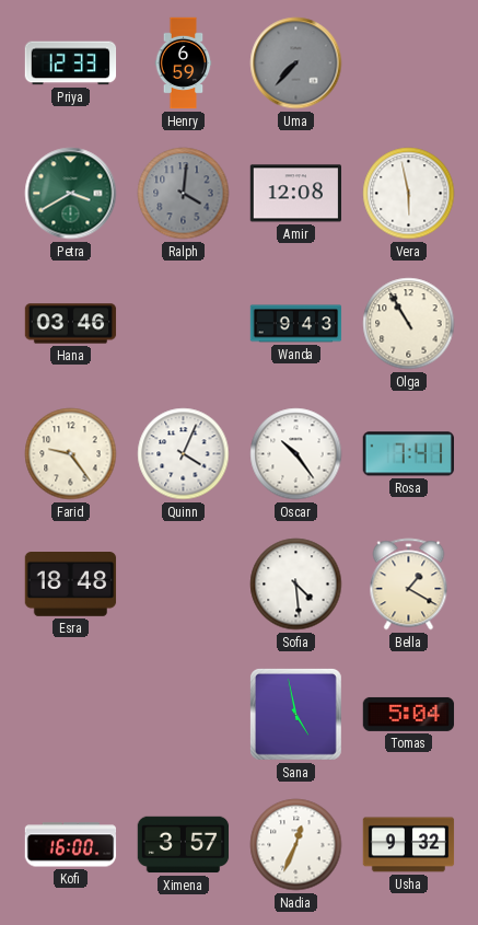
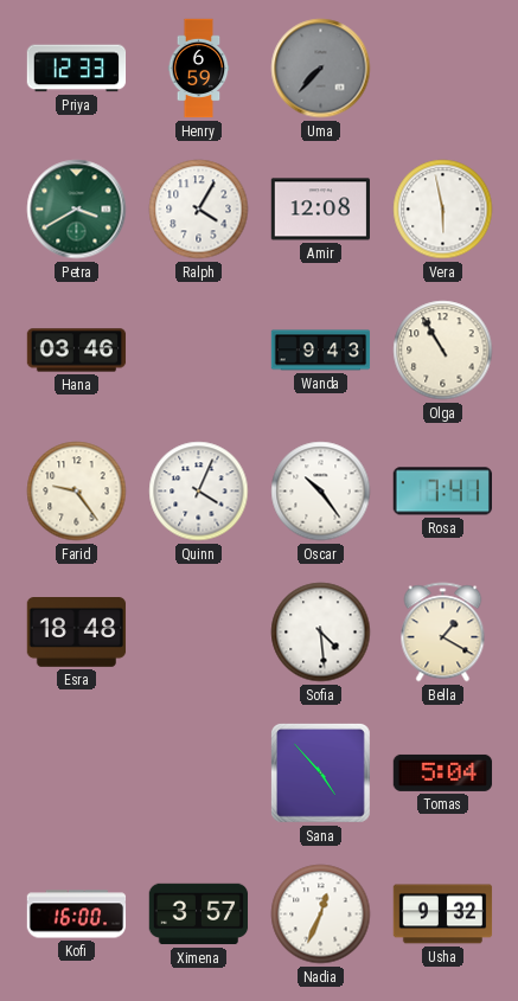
Ralph: 4:01 -> 4:05 (199, 210)
Ralph dial: grey -> white (199, 210)
Sana: 4:58 -> 4:53 (321, 774)
